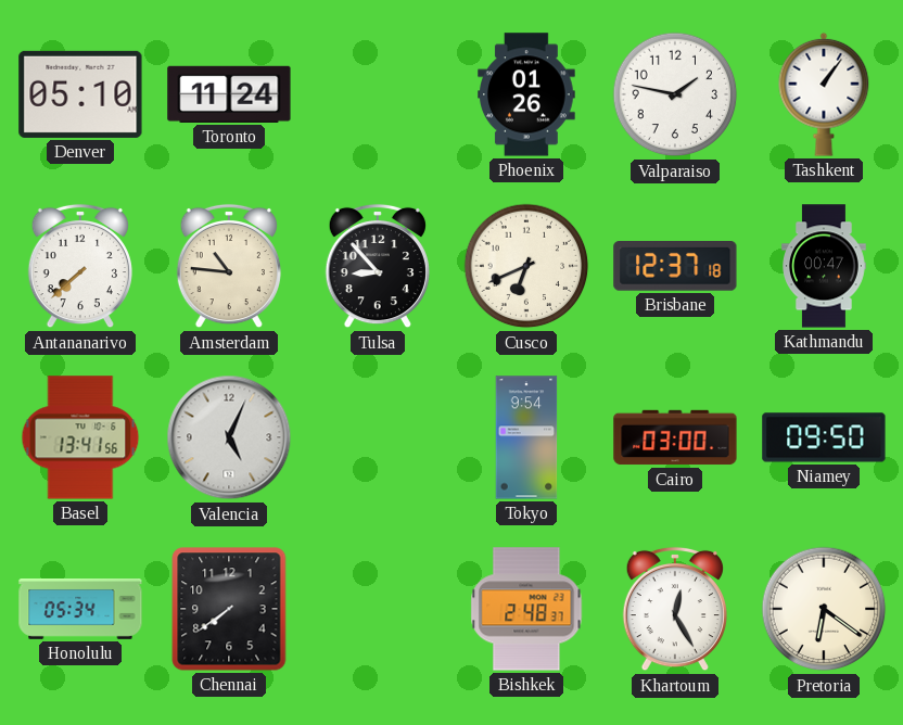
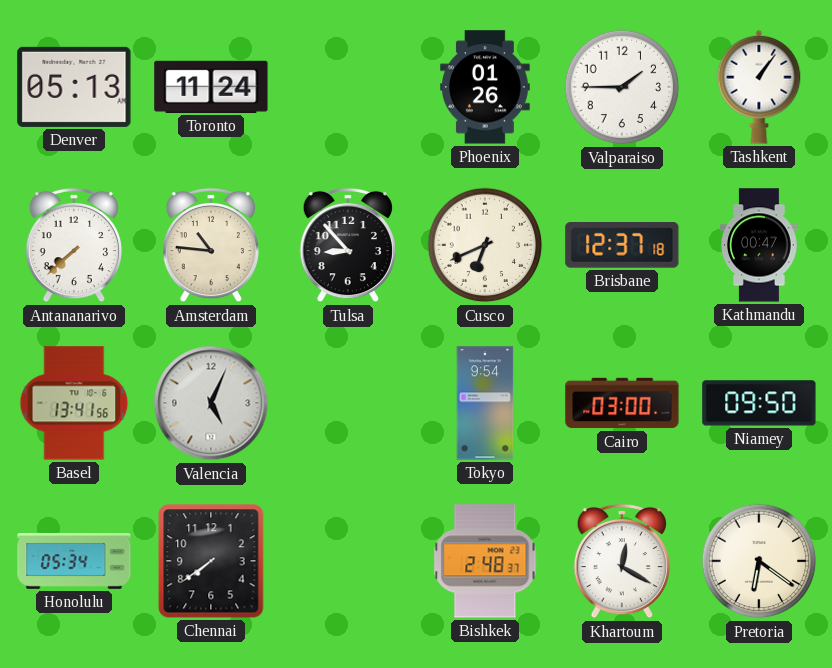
Denver: 05:10 -> 05:13 (74, 87)
Valparaiso: 1:47 -> 1:45 (622, 87)
Khartoum: 12:25 -> 12:20 (622, 561)
